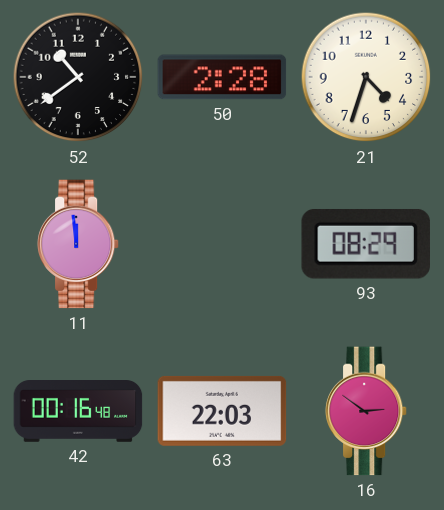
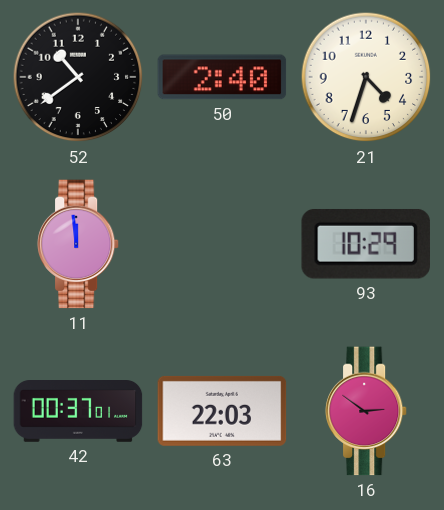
50: 2:28 -> 2:40 (222, 77)
93: 08:29 -> 10:29 (366, 244)
42: 00:16 -> 00:37 (78, 412)
